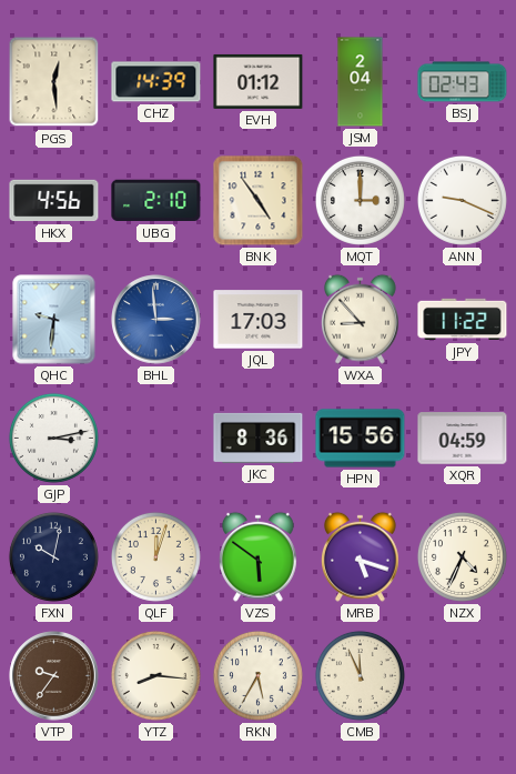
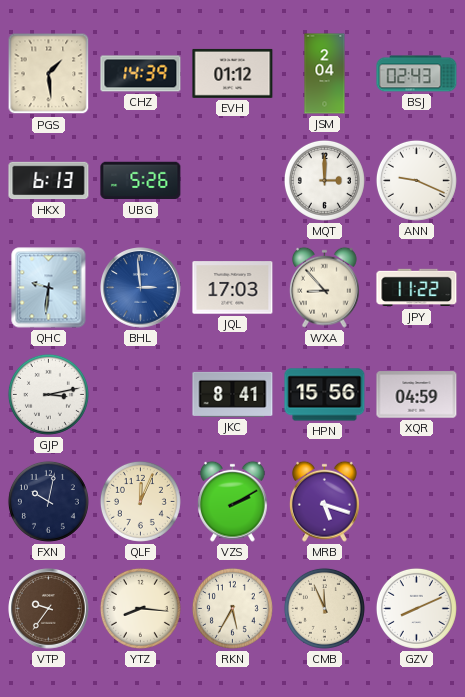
PGS: 12:29 -> 1:29 (49, 74)
HKX: 4:56 -> 6:13 (49, 181)
UBG: 2:10 -> 5:26 (141, 181)
BNK: 4:54 -> none (259, 201)
JKC: 8:36 -> 8:41 (233, 394)
QLF: 12:03 -> 12:04 (140, 501)
VZS: 5:51 -> 2:10 (233, 501)
NZX: 4:34 -> none (462, 556)
GZV: none -> 8:11 (416, 608)
